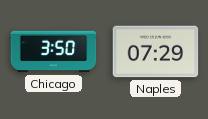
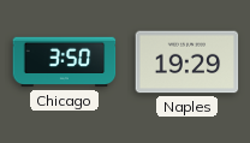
Naples: 07:29 -> 19:29 (187, 62)
